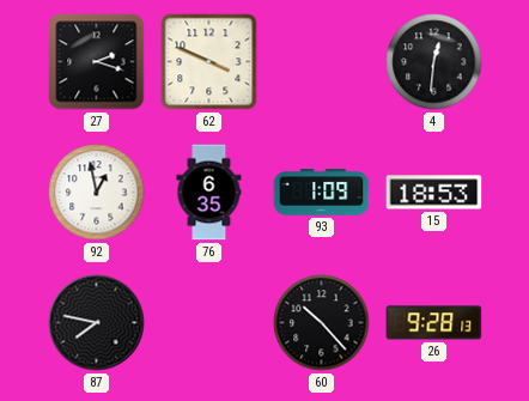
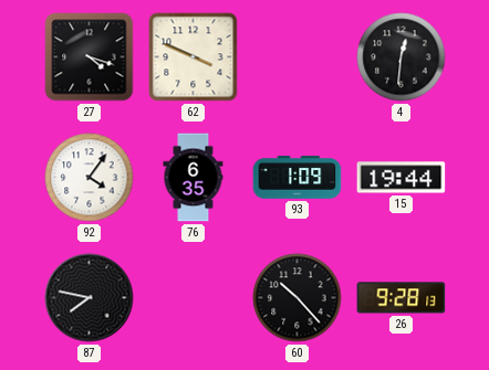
27: 2:18 -> 4:18 (90, 57)
92: 12:58 -> 4:06 (90, 178)
15: 18:53 -> 19:44 (402, 178)
